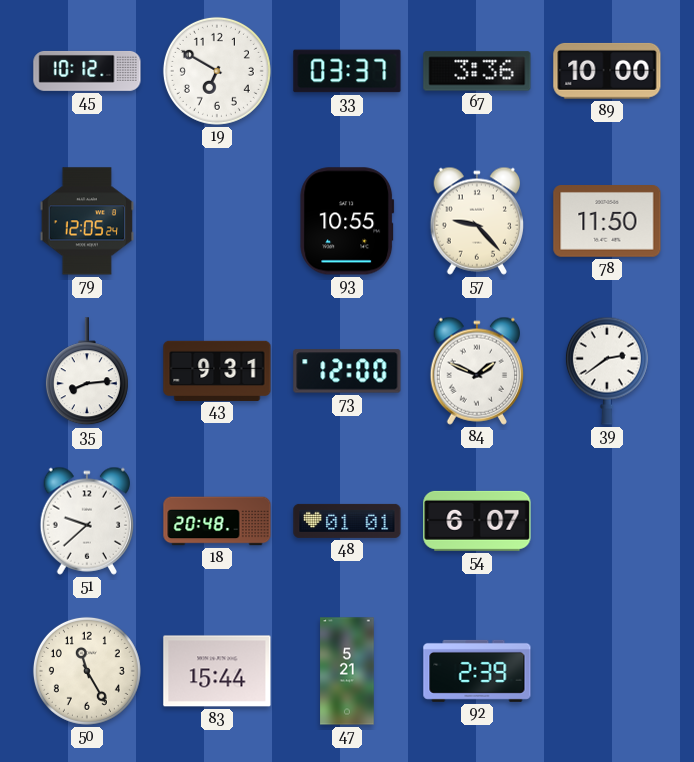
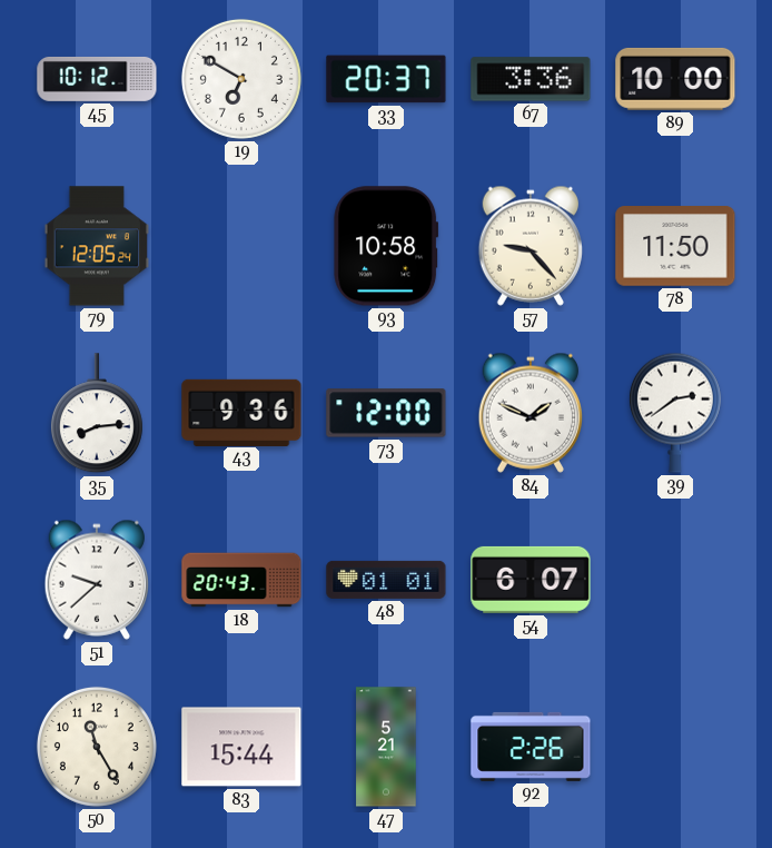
33: 03:37 -> 20:37 (386, 79)
93: 10:55 -> 10:58 (386, 246)
43: 9:31 -> 9:36 (241, 412)
18: 20:48 -> 20:43 (241, 580)
92: 2:39 -> 2:26 (531, 747)
